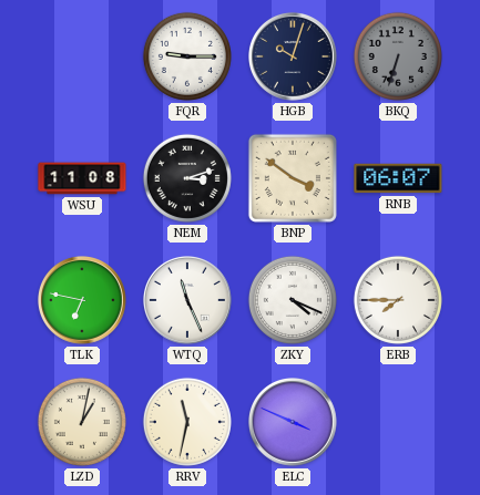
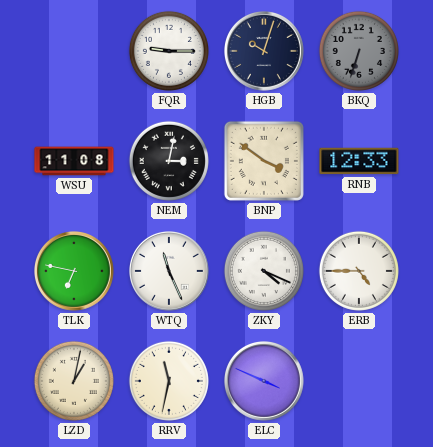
NEM: 3:12 -> 3:02 (169, 161)
RNB: 06:07 -> 12:33 (359, 161)
ERB: 7:45 -> 4:45 (359, 271)
